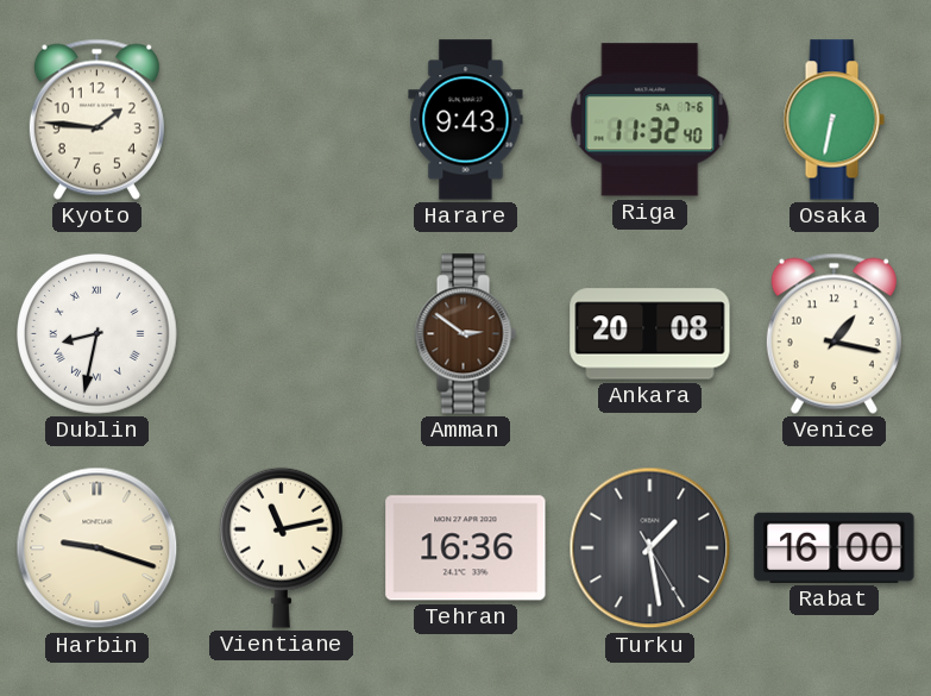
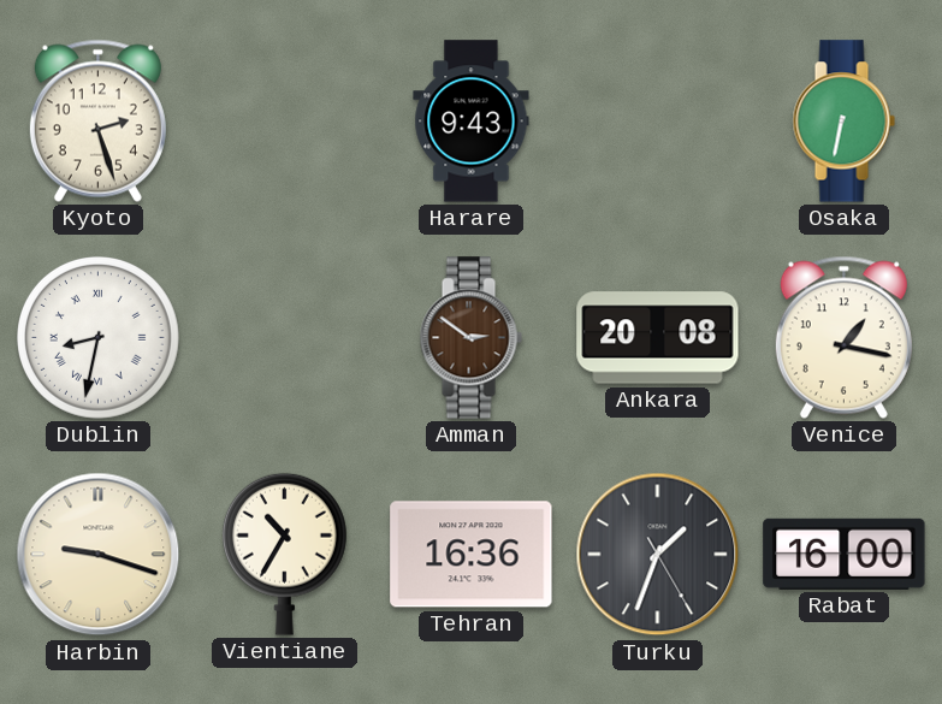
Kyoto: 1:46 -> 2:27 (97, 120)
Riga: 11:32 -> none (650, 120)
Vientiane: 11:13 -> 10:35 (284, 554)
Turku: 1:28 -> 1:33 (658, 555)
